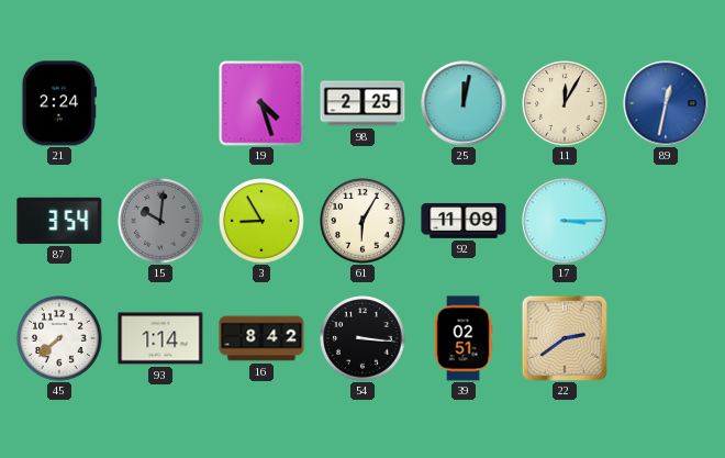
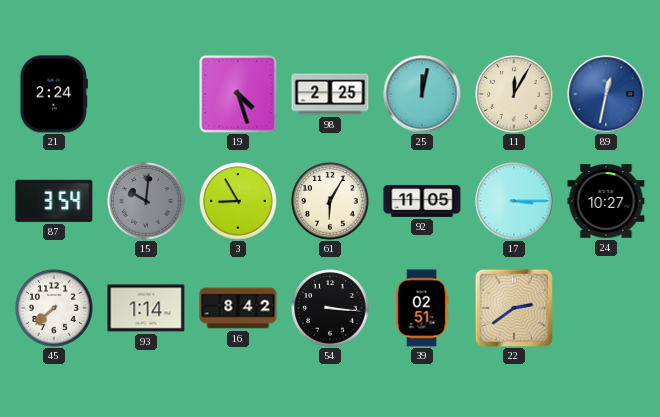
92: 11:09 -> 11:05 (422, 201)
24: none -> 10:27 (606, 201)
